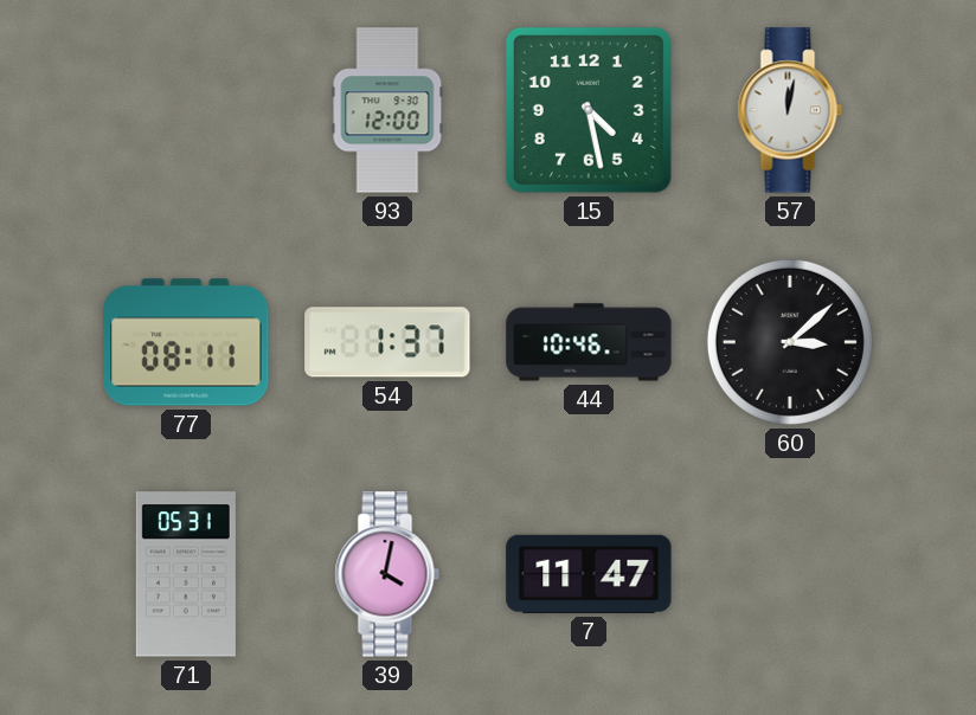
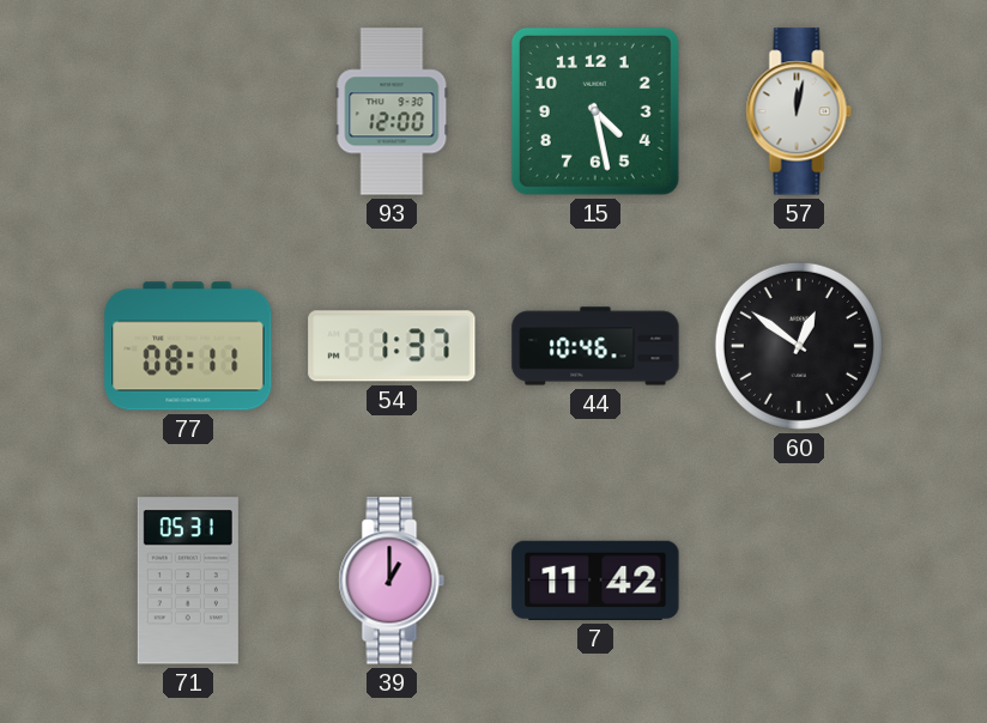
60: 3:08 -> 12:51 (799, 346)
39: 4:02 -> 1:00 (392, 581)
7: 11:47 -> 11:42 (595, 581)
